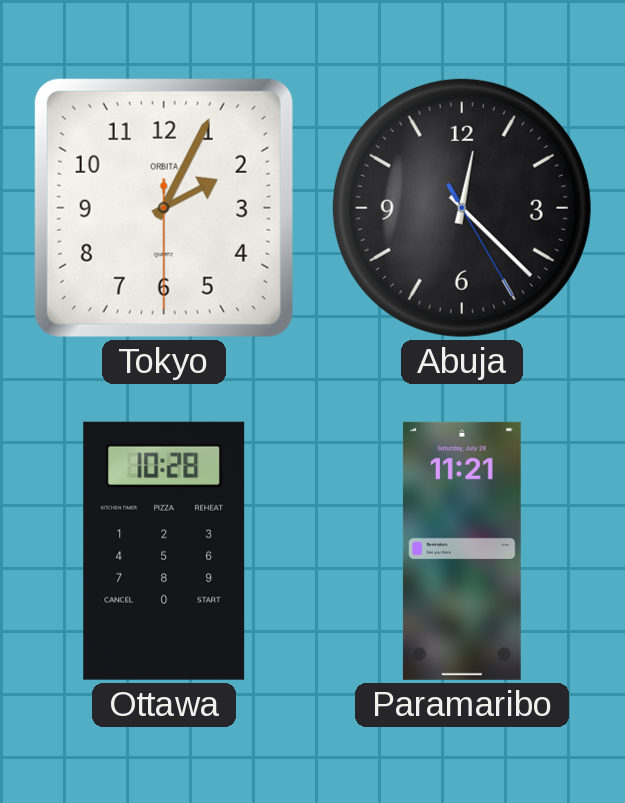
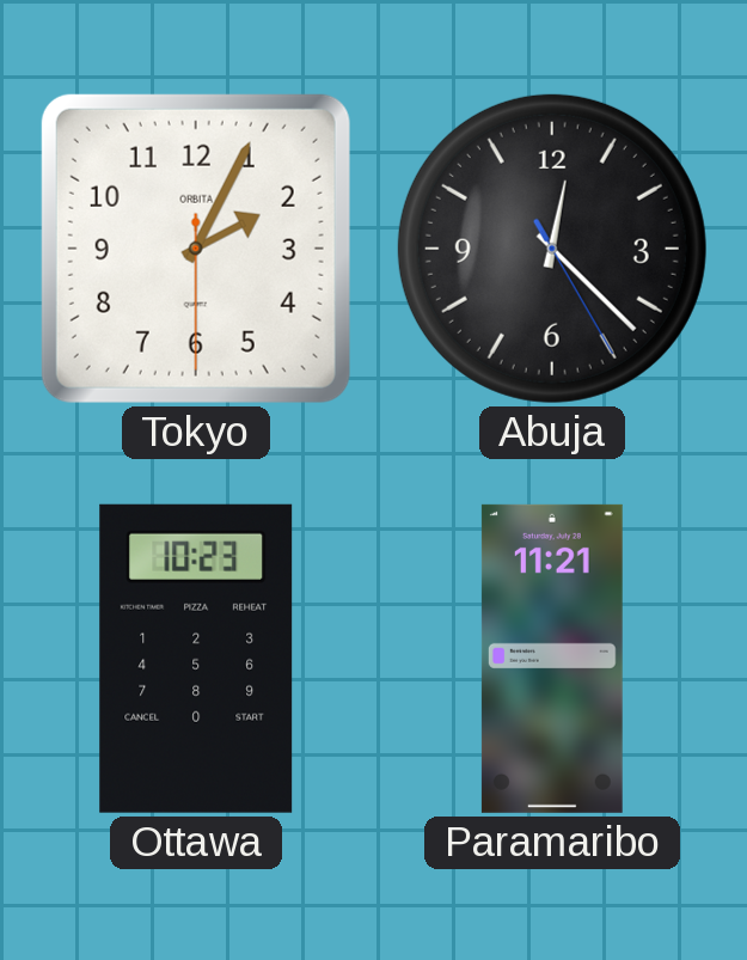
Ottawa: 10:28 -> 10:23 (196, 659)
